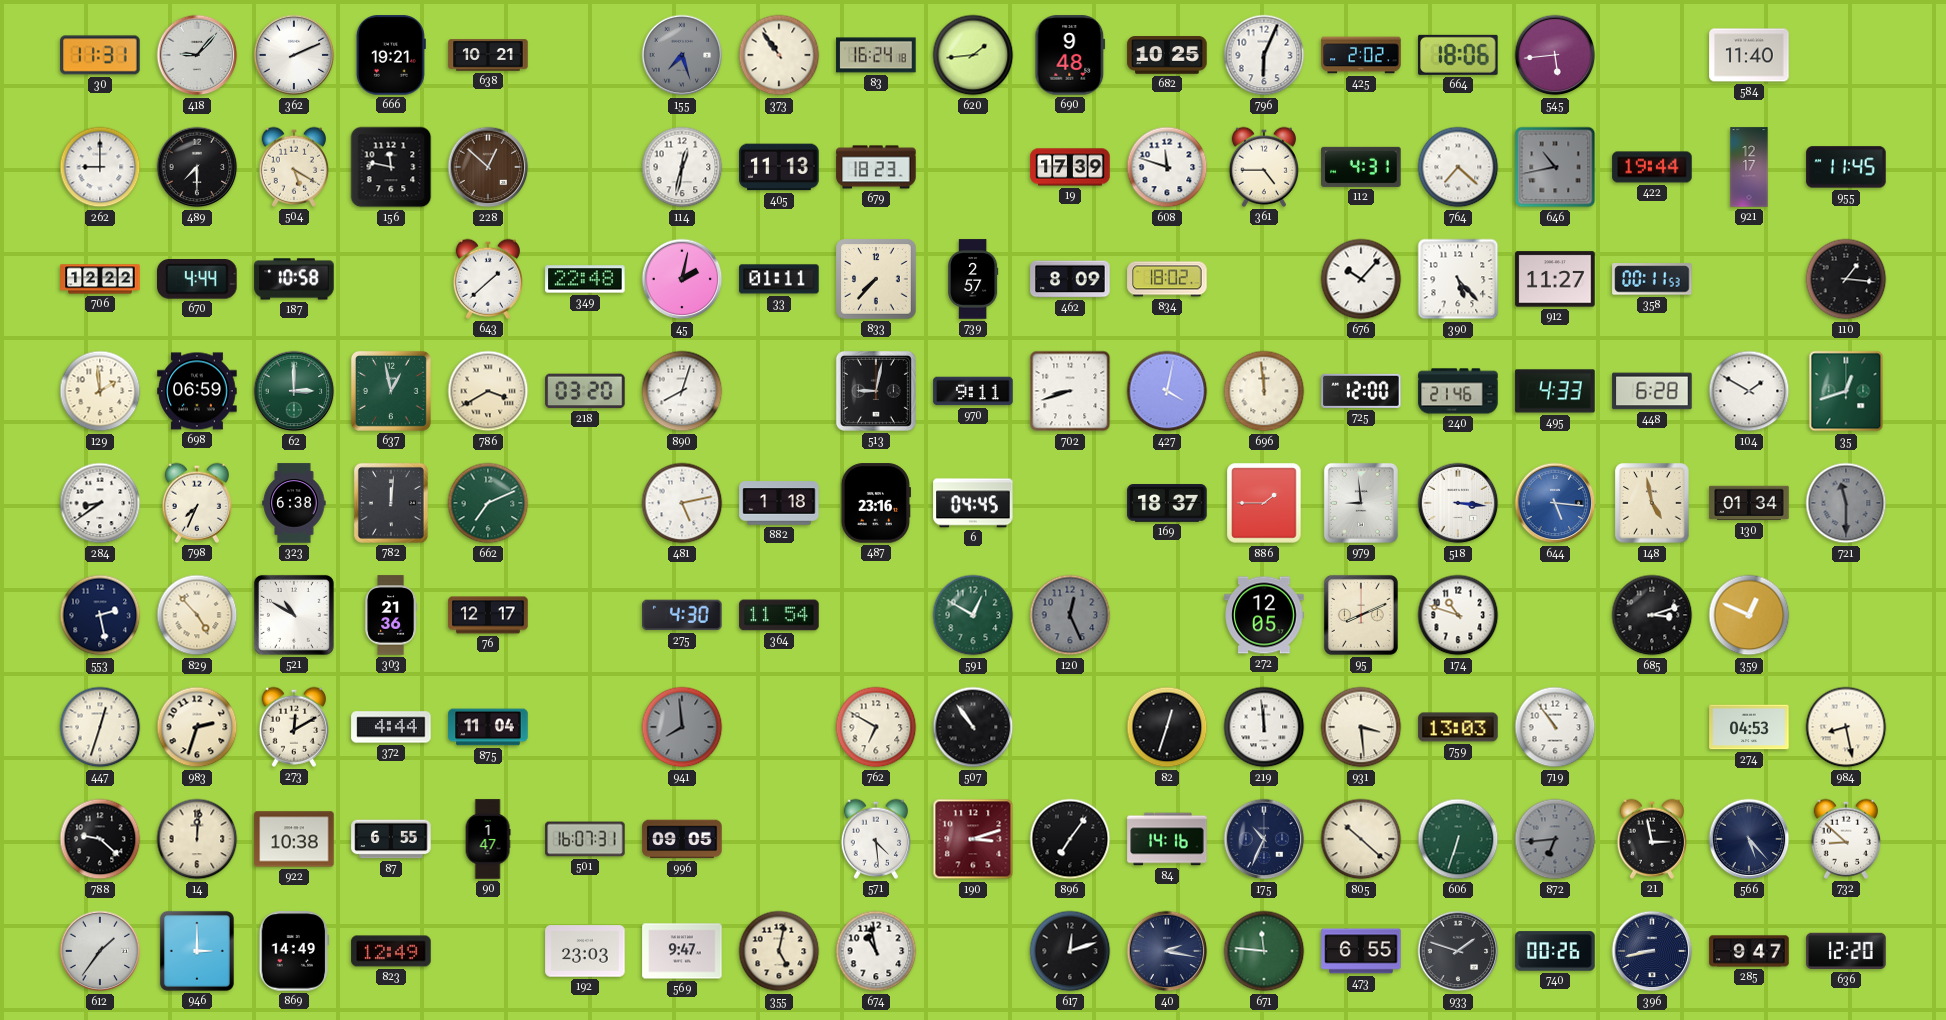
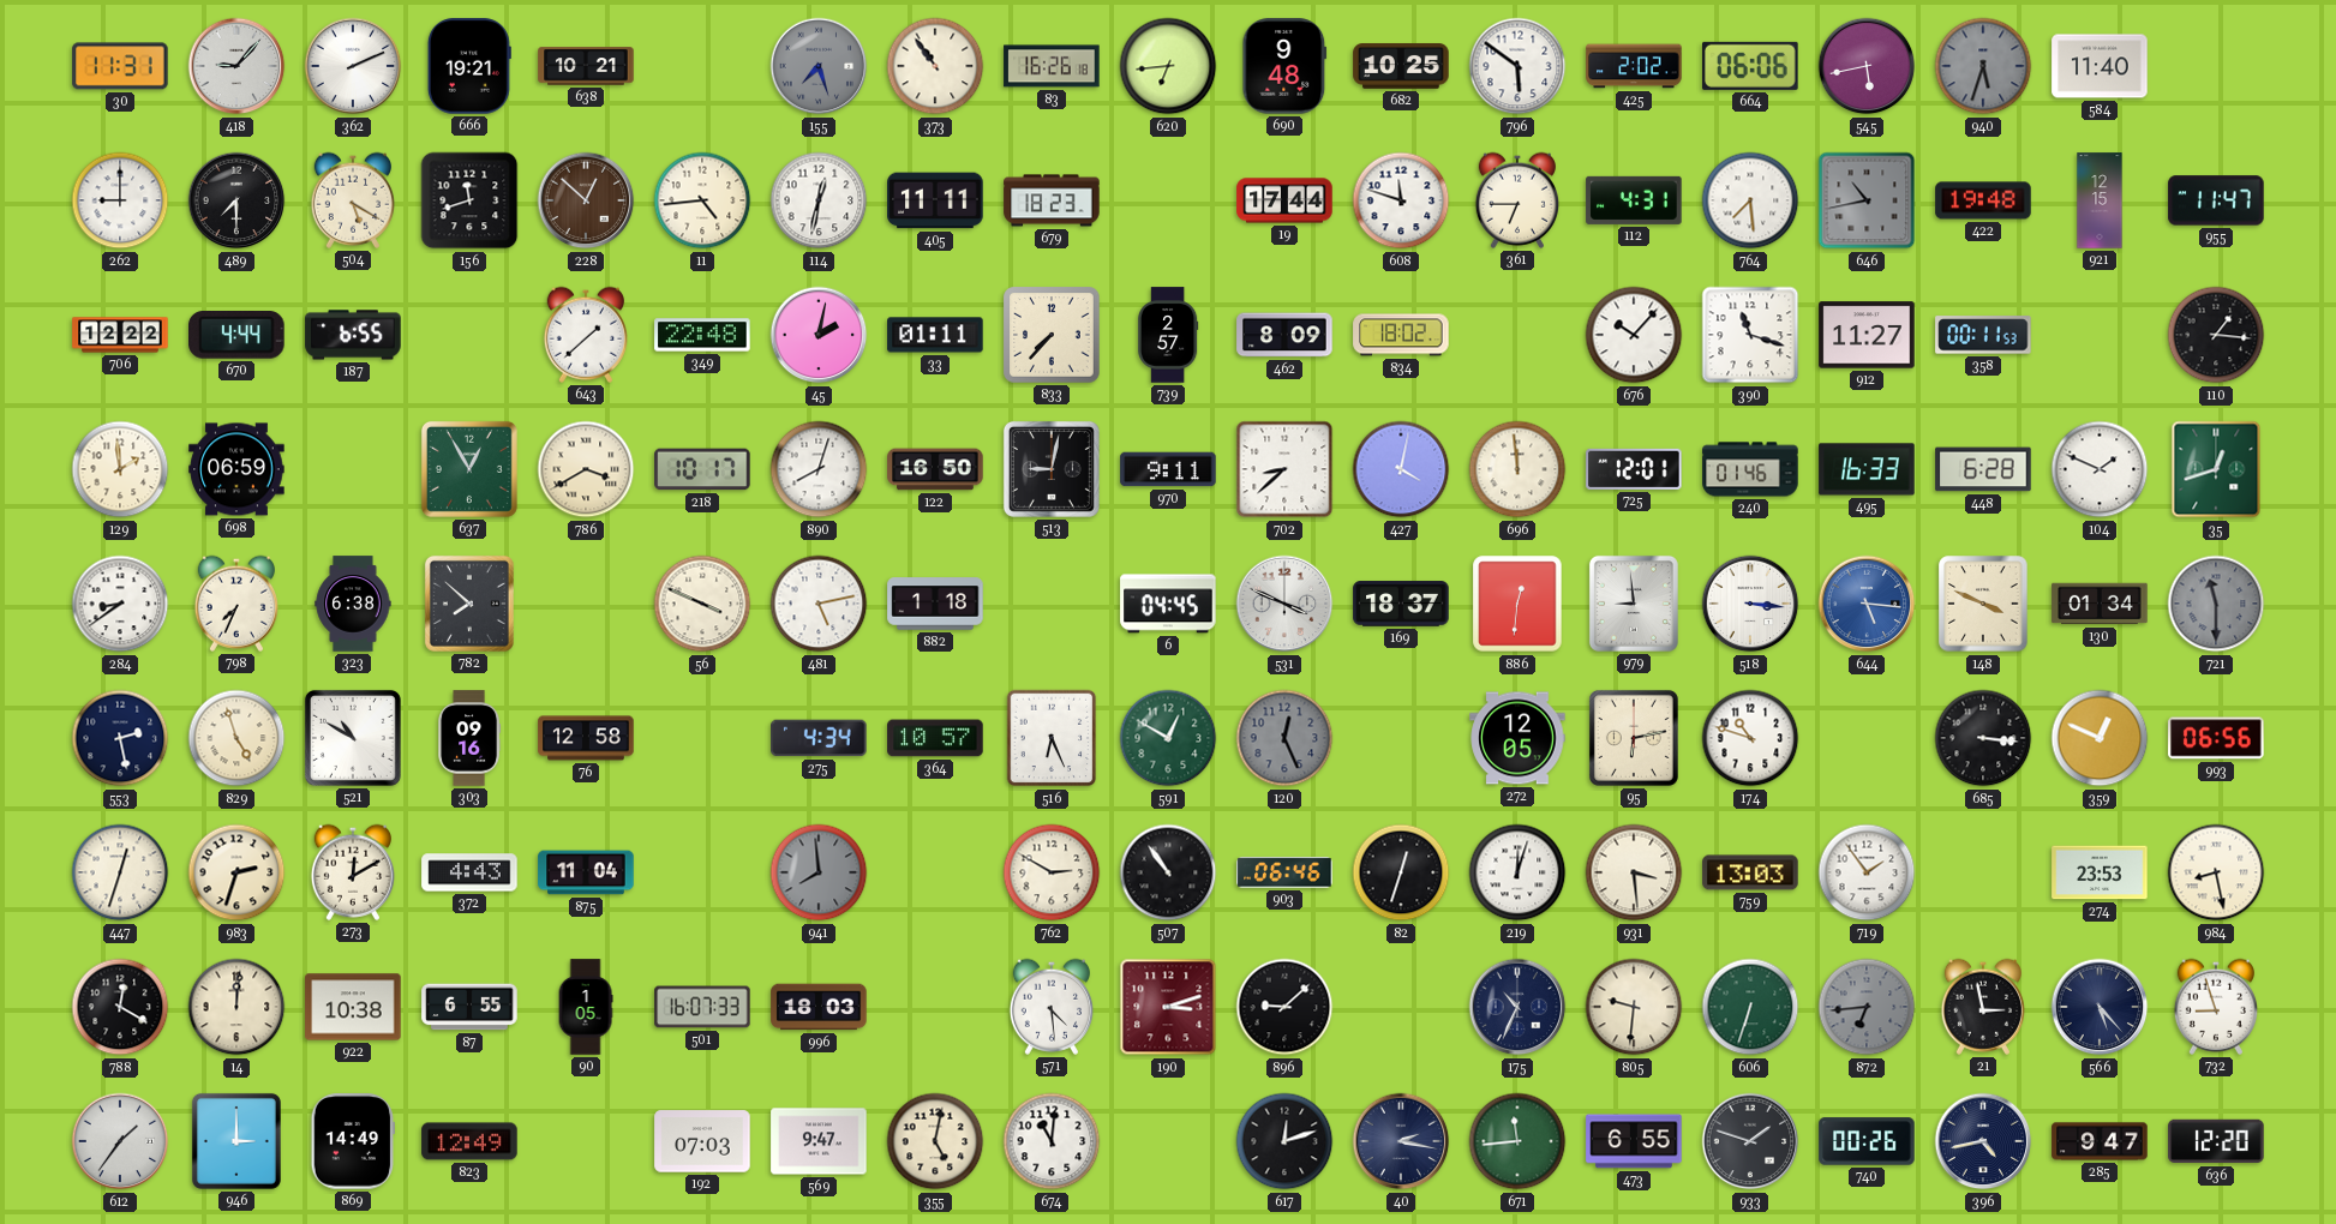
83: 16:24 -> 16:26 (1052, 66)
620: 1:44 -> 6:44 (1168, 66)
796: 6:04 -> 5:51 (1517, 66)
664: 18:06 -> 06:06 (1750, 66)
545: 5:44 -> 5:43 (1867, 66)
940: none -> 5:33 (1983, 66)
156: 11:47 -> 11:42 (469, 200)
11: none -> 4:44 (702, 200)
405: 11:13 -> 11:11 (935, 200)
19: 17:39 -> 17:44 (1284, 200)
361: 4:45 -> 6:45 (1516, 200)
764: 7:22 -> 7:29 (1750, 200)
422: 19:44 -> 19:48 (1983, 200)
921: 12:17 -> 12:15 (2100, 200)
955: 11:45 -> 11:47 (2216, 200)
187: 10:58 -> 6:55 (353, 335)
390: 5:23 -> 11:18 (1750, 335)
62: 3:00 -> none (294, 391)
637: 12:58 -> 12:55 (469, 469)
218: 03:20 -> 10:17 (702, 469)
122: none -> 16:50 (935, 469)
702: 8:42 -> 8:38 (1284, 469)
725: 12:00 -> 12:01 (1634, 469)
240: 21:46 -> 01:46 (1750, 469)
495: 4:33 -> 16:33 (1867, 469)
104: 1:50 -> 1:49 (2100, 469)
782: 12:01 -> 7:52 (469, 604)
662: 7:11 -> none (488, 503)
56: none -> 3:49 (702, 604)
487: 23:16 -> none (876, 503)
531: none -> 3:49 (1284, 604)
886: 1:45 -> 12:31 (1517, 604)
148: 4:58 -> 3:49 (1983, 604)
829: 4:53 -> 4:57 (236, 738)
303: 21:36 -> 09:16 (469, 738)
76: 12:17 -> 12:58 (586, 738)
275: 4:30 -> 4:34 (819, 738)
364: 11:54 -> 10:57 (935, 738)
516: none -> 6:26 (1052, 738)
95: 8:11 -> 6:13 (1634, 738)
685: 3:12 -> 3:16 (1983, 738)
993: none -> 06:56 (2216, 738)
372: 4:44 -> 4:43 (469, 872)
762: 6:50 -> 2:50 (1052, 872)
903: none -> 06:46 (1284, 872)
219: 11:59 -> 12:03 (1517, 872)
719: 10:54 -> 1:54 (1867, 872)
274: 04:53 -> 23:53 (2100, 872)
788: 9:22 -> 12:20 (120, 1007)
90: 1:47 -> 1:05 (586, 1007)
501: 16:07:31 -> 16:07:33 (702, 1007)
996: 09:05 -> 18:03 (819, 1007)
896: 7:06 -> 9:08 (1284, 1007)
84: 14:16 -> none (1167, 839)
805: 10:22 -> 9:31 (1634, 1007)
732: 8:52 -> 8:57 (2215, 1007)
192: 23:03 -> 07:03 (702, 1141)
674: 10:58 -> 11:01 (1052, 1141)
671: 11:46 -> 11:44 (1517, 1141)
396: 8:43 -> 4:43 (1983, 1141)
